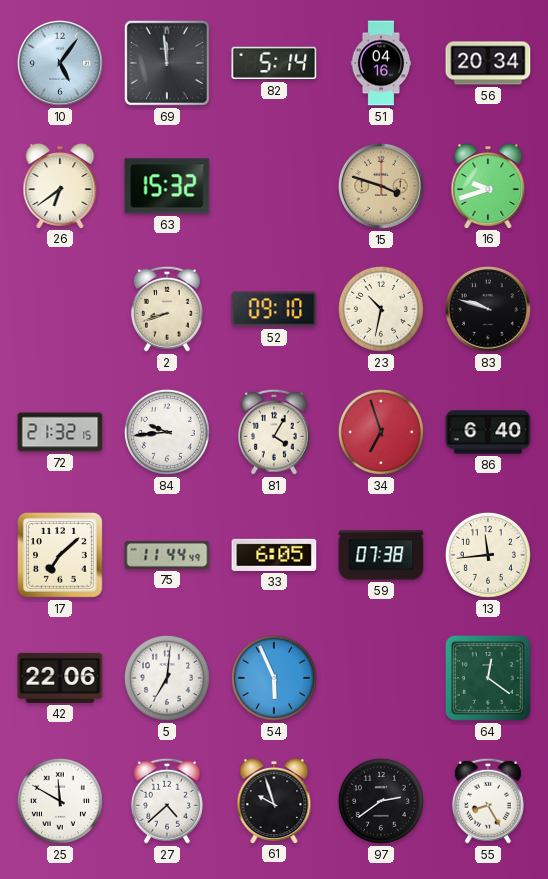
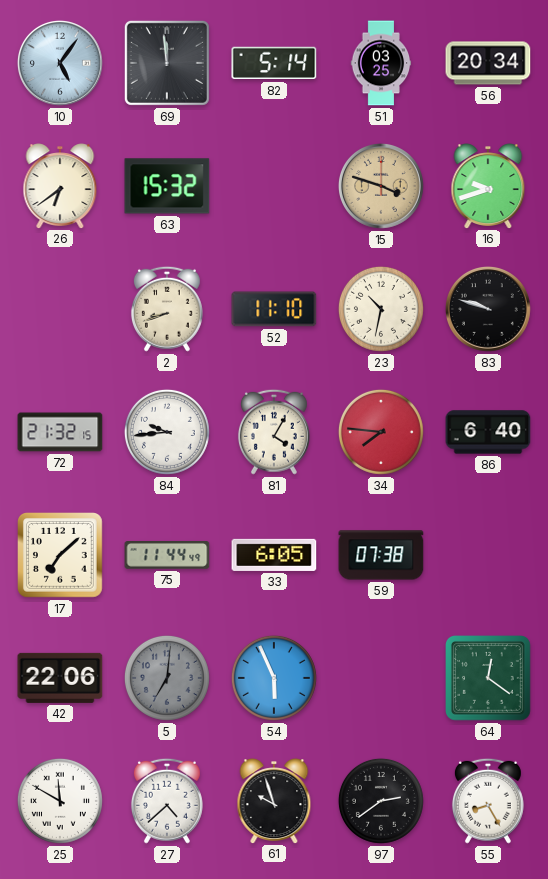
51: 04:16 -> 03:25 (381, 63)
52: 09:10 -> 11:10 (274, 309)
34: 6:57 -> 7:46 (381, 432)
13: 11:44 -> none (488, 555)
5 dial: white -> grey (167, 678)
